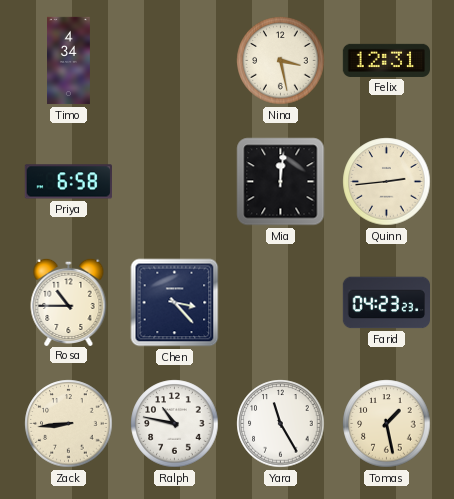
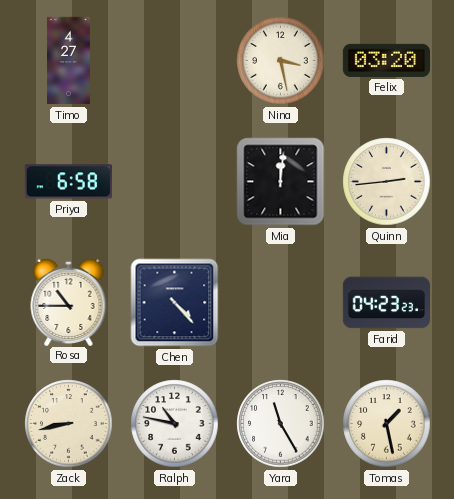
Timo: 4:34 -> 4:27 (69, 61)
Felix: 12:31 -> 03:20 (386, 60)
Chen: 3:23 -> 4:23 (175, 303)
Zack: 8:44 -> 8:43 (69, 424)
